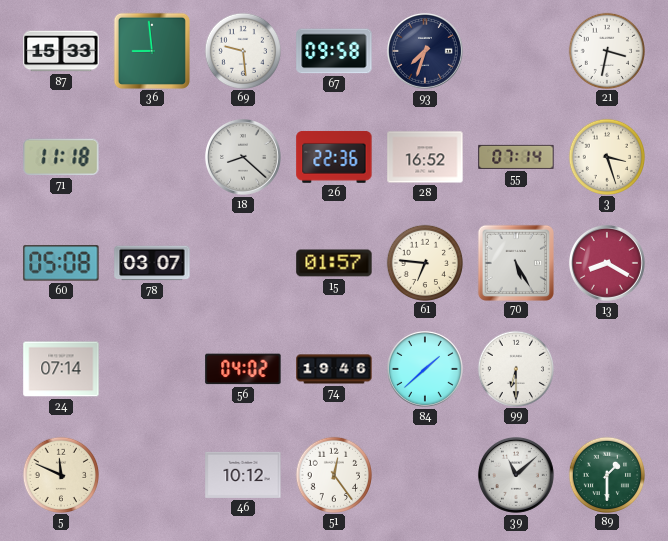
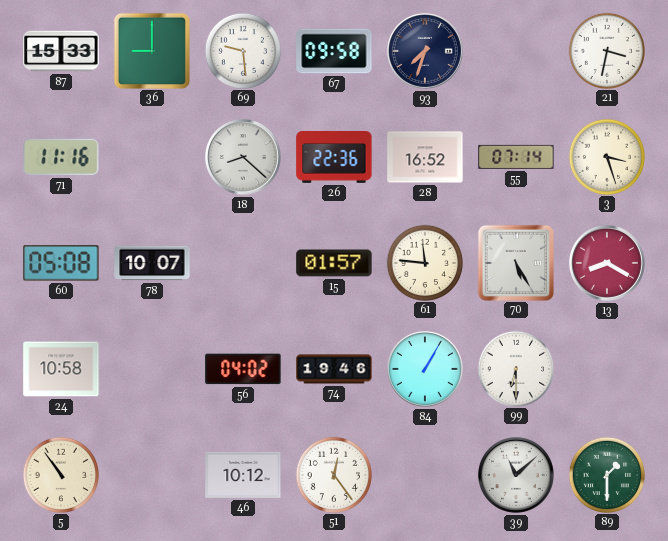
36: 8:59 -> 9:00 (151, 50)
71: 11:18 -> 11:16 (61, 157)
78: 03:07 -> 10:07 (152, 263)
61: 6:46 -> 11:46 (424, 262)
24: 07:14 -> 10:58 (61, 369)
84: 1:38 -> 1:05 (425, 369)
5: 11:49 -> 10:54 (60, 474)
